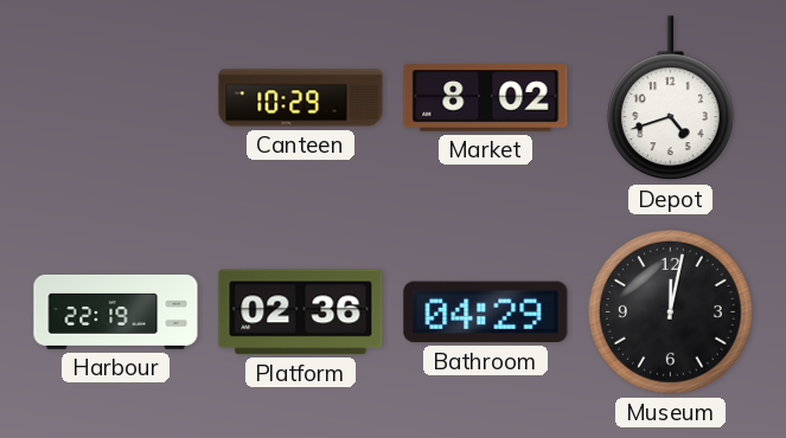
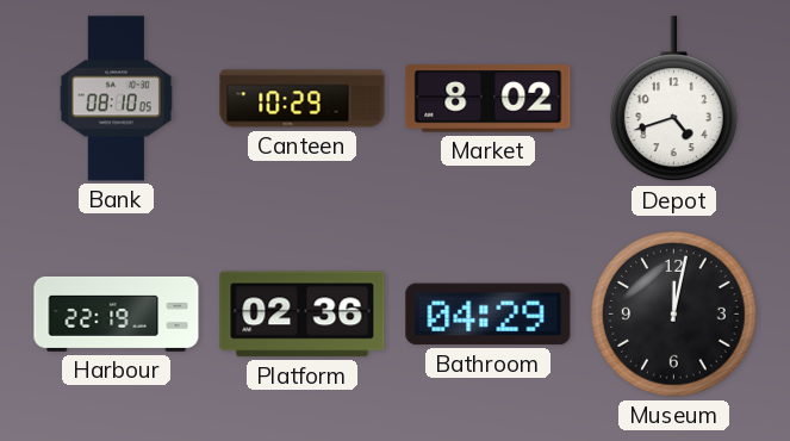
Bank: none -> 08:10 (116, 99)
